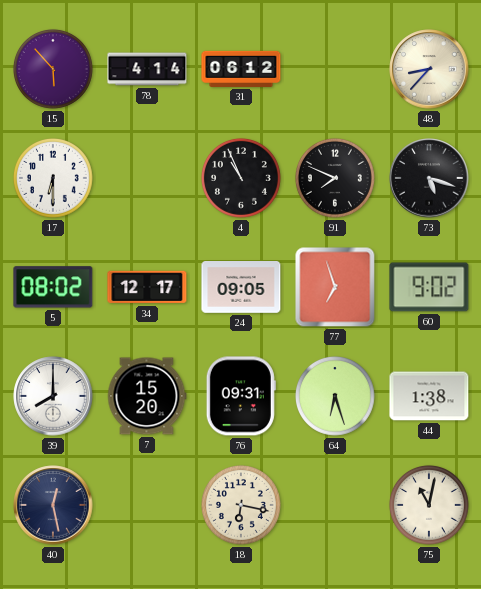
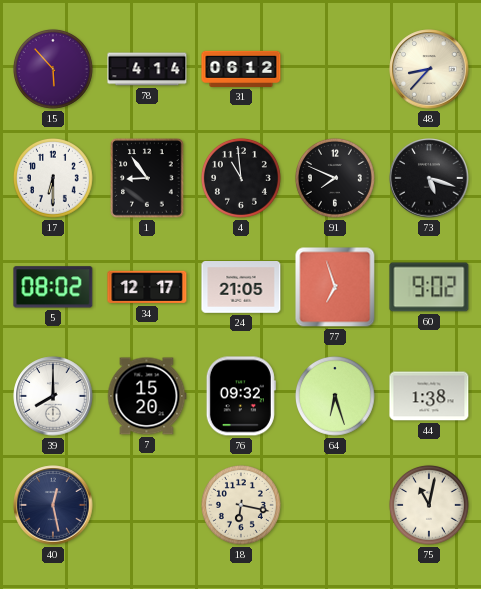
1: none -> 8:54 (147, 178)
4: 10:56 -> 10:59 (241, 178)
24: 09:05 -> 21:05 (241, 288)
76: 09:31 -> 09:32 (241, 396)
